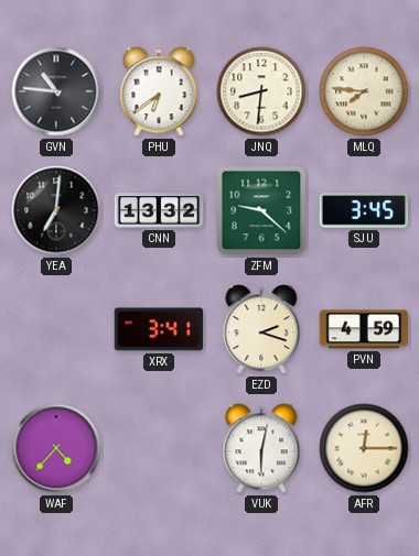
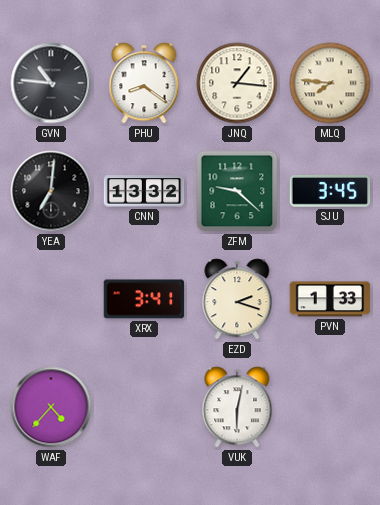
PHU: 6:39 -> 8:21 (144, 83)
JNQ: 8:31 -> 1:16 (237, 83)
PVN: 4:59 -> 1:33 (330, 299)
AFR: 12:15 -> none (364, 448)
